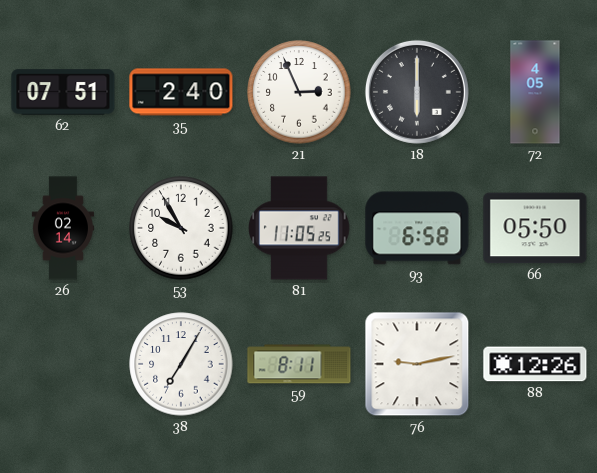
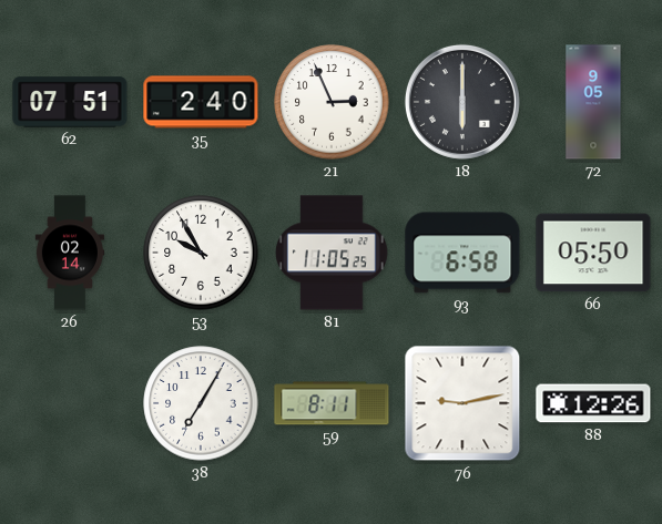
72: 4:05 -> 9:05 (593, 102)
